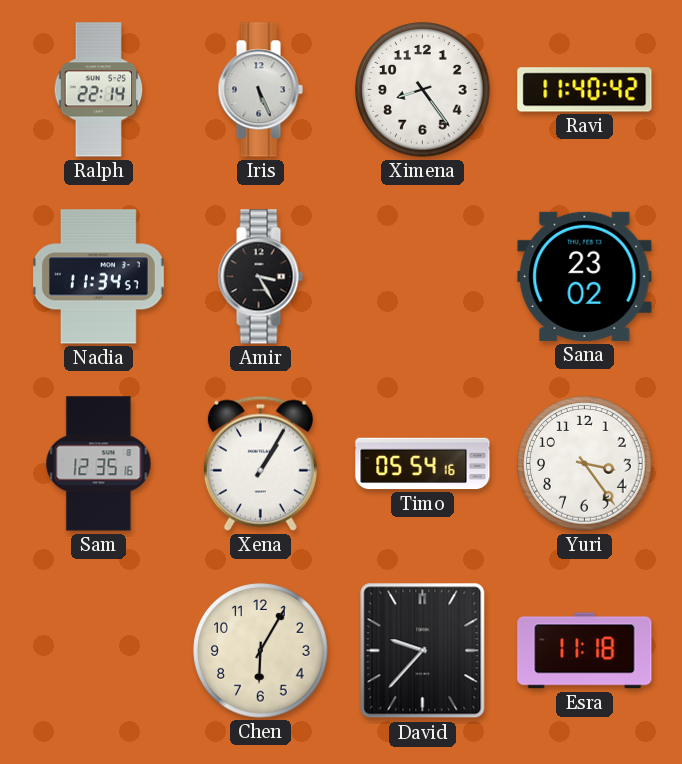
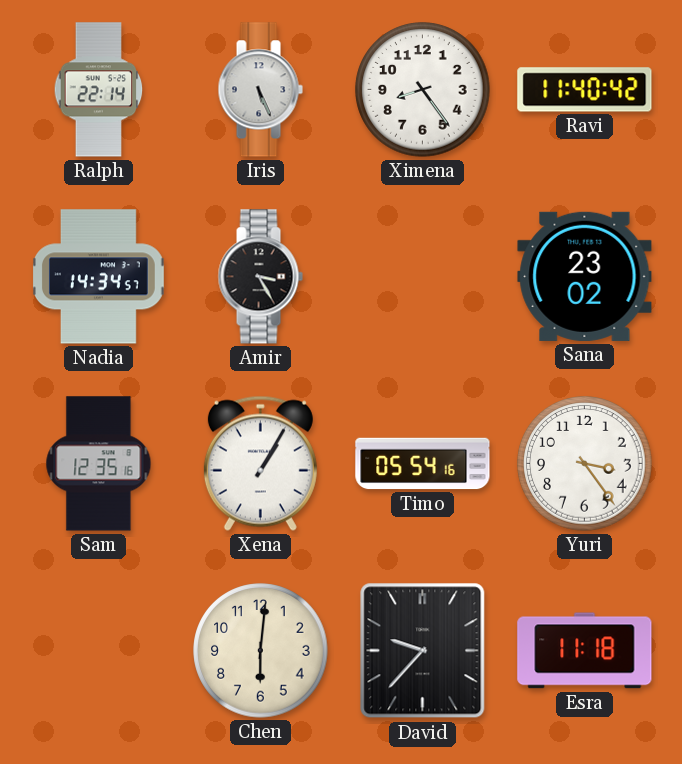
Nadia: 11:34 -> 14:34 (99, 277)
Chen: 6:05 -> 6:01 (261, 651)
